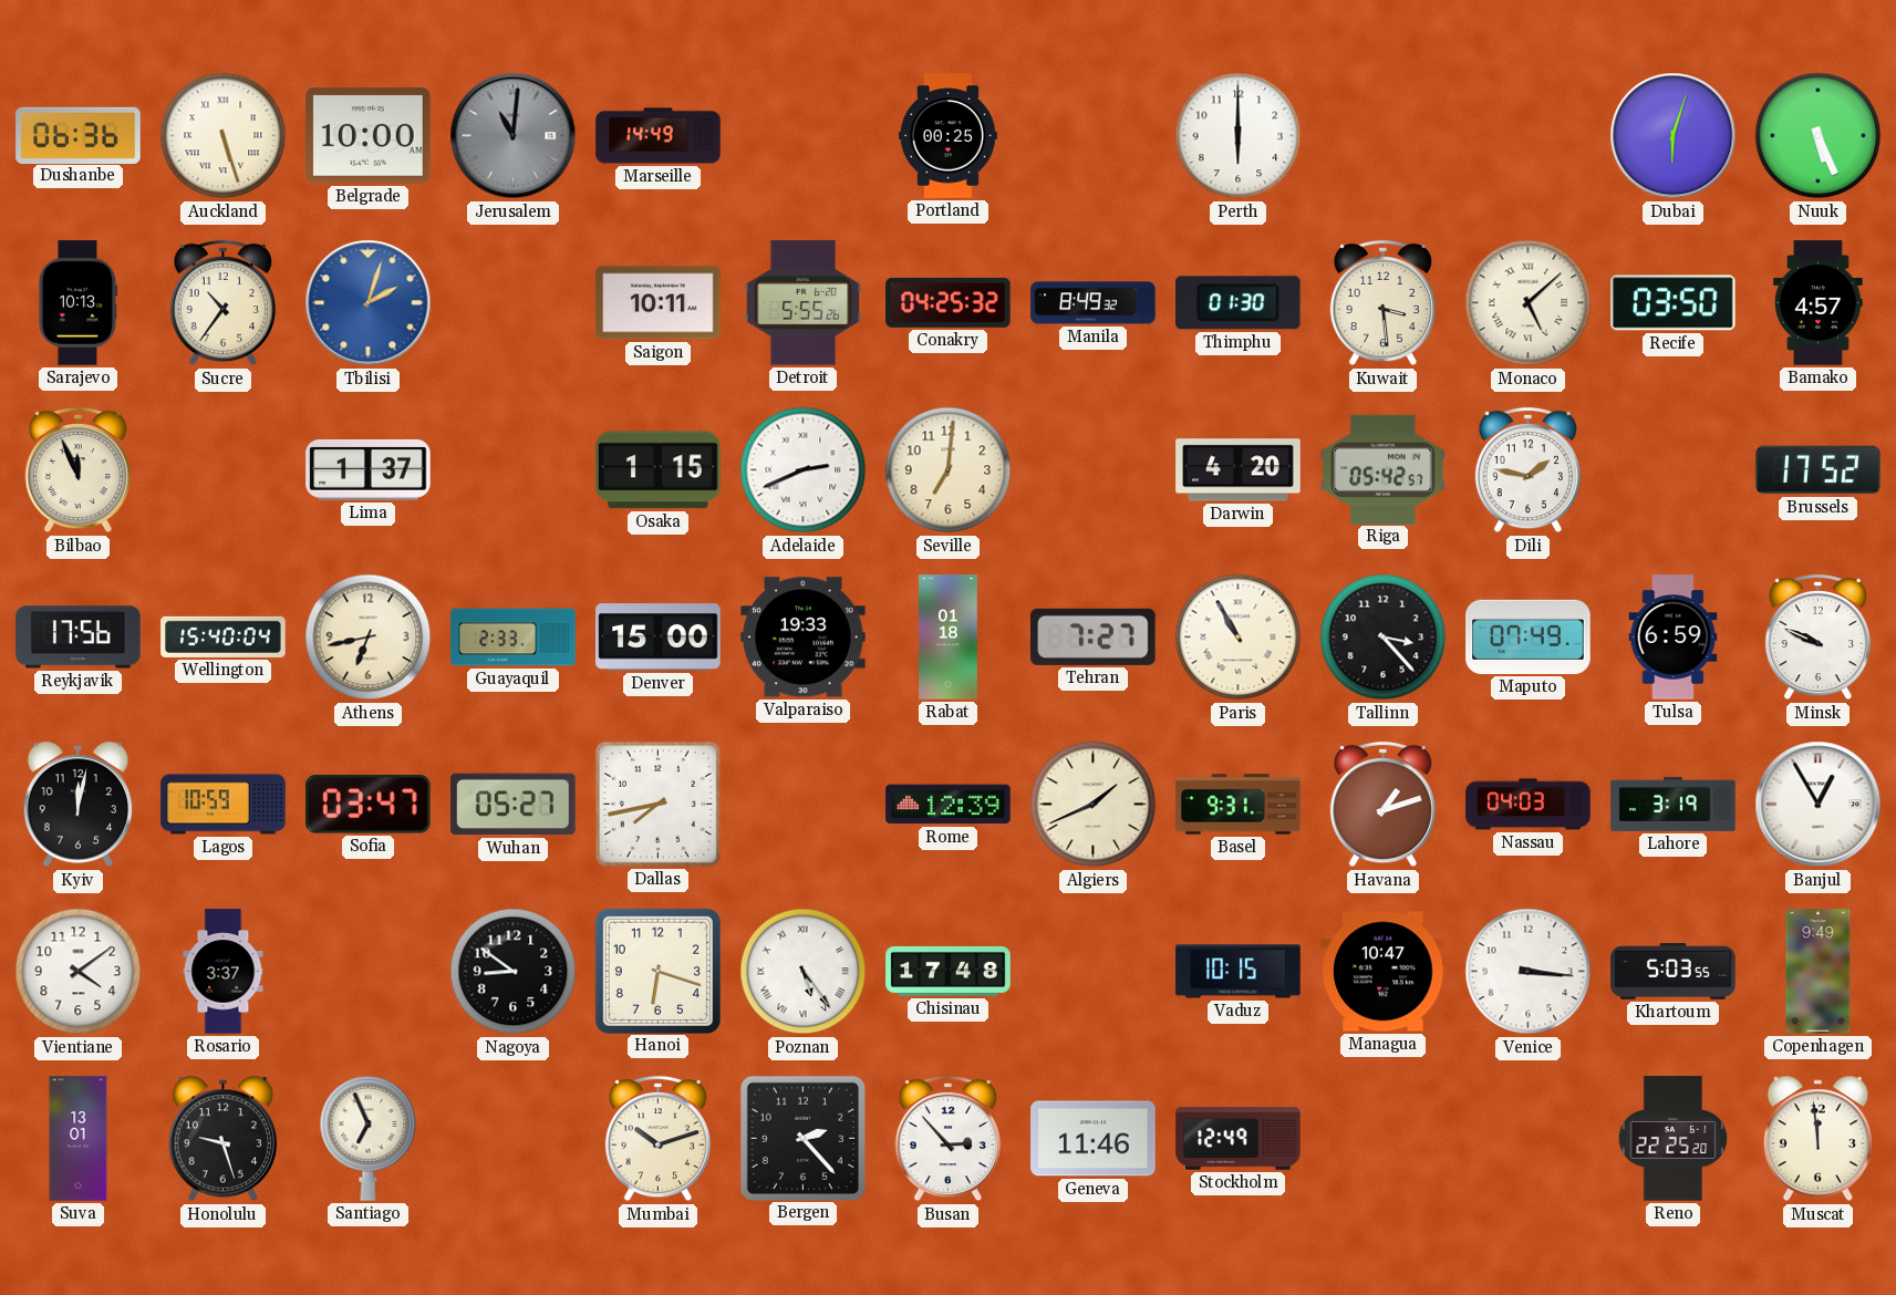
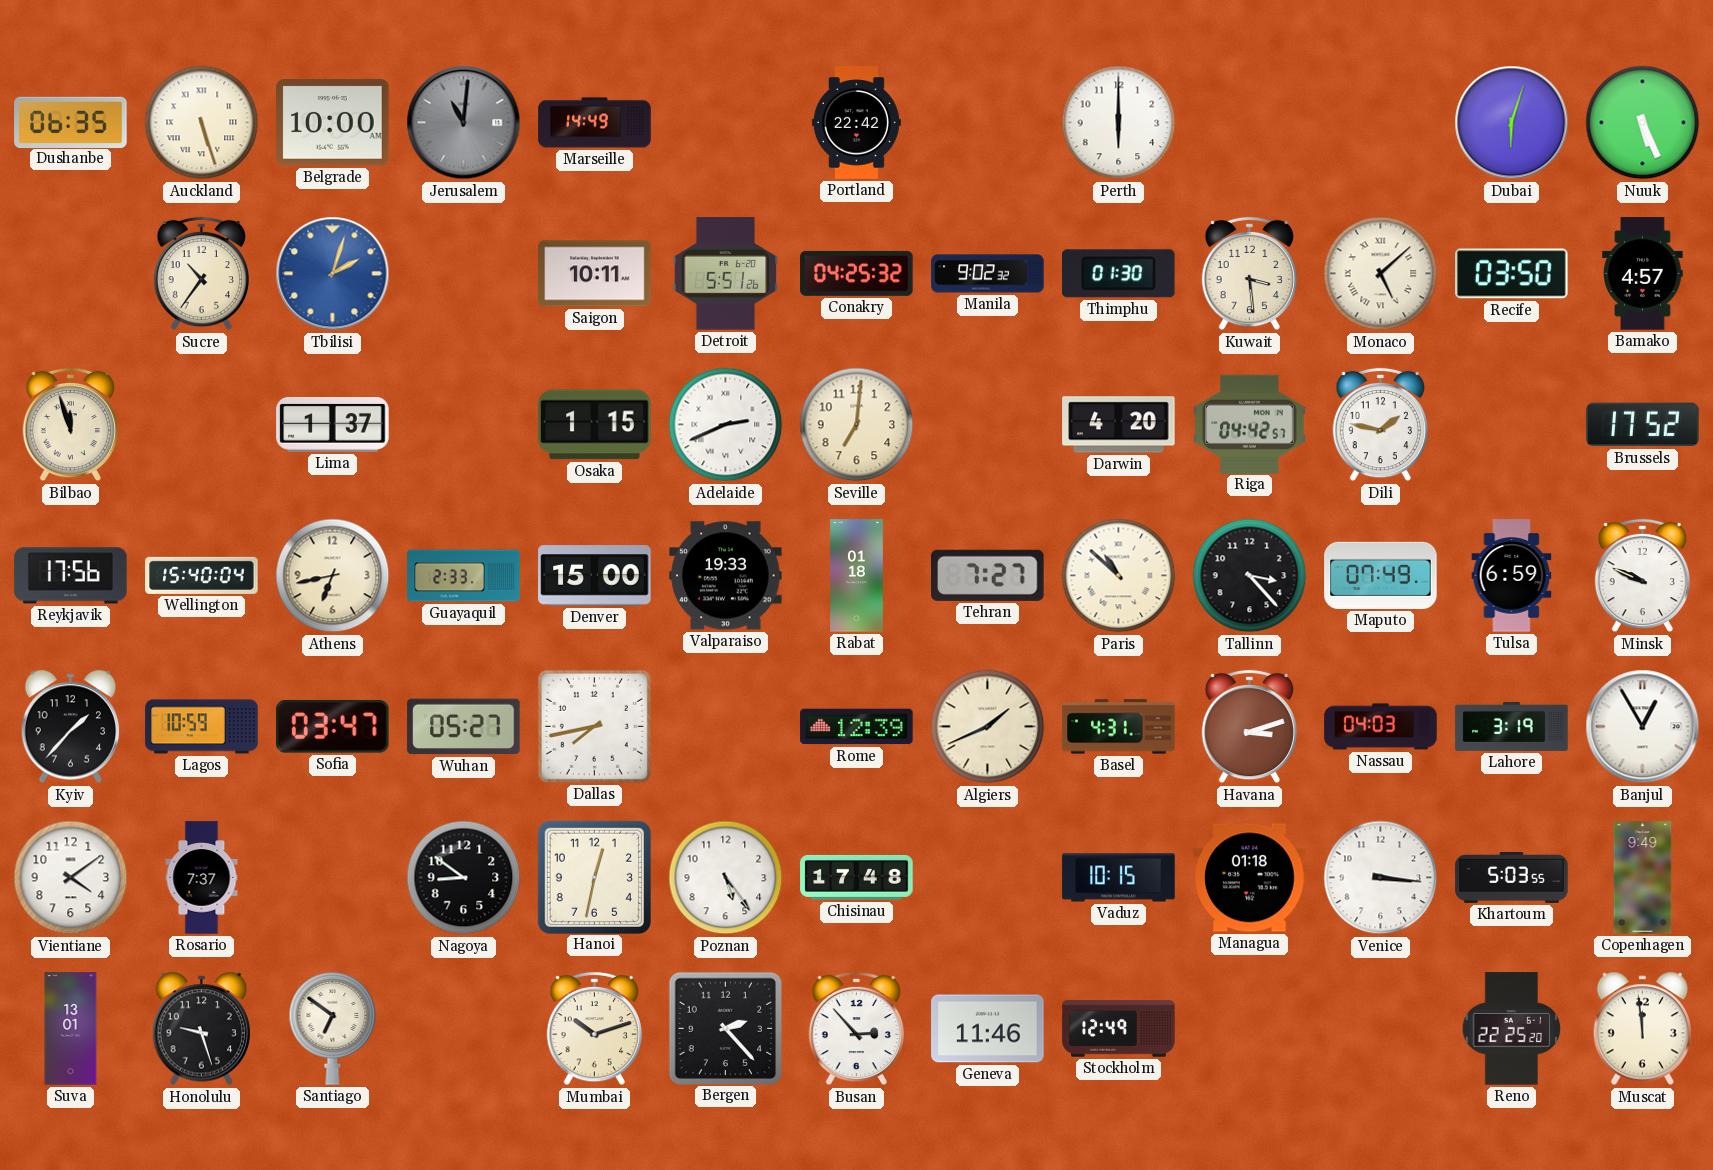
Dushanbe: 06:36 -> 06:35 (71, 122)
Portland: 00:25 -> 22:42 (856, 123)
Sarajevo: 10:13 -> none (79, 303)
Detroit: 5:55 -> 5:51 (726, 274)
Manila: 8:49 -> 9:02 (988, 274)
Bilbao: 11:56 -> 11:57 (70, 425)
Riga: 05:42 -> 04:42 (1250, 424)
Paris: 10:55 -> 10:52 (1119, 576)
Kyiv: 12:02 -> 1:37 (70, 727)
Basel: 9:31 -> 4:31 (1119, 727)
Havana: 1:12 -> 3:12 (1249, 727)
Rosario: 3:37 -> 7:37 (202, 878)
Hanoi: 6:18 -> 12:32 (594, 877)
Poznan numerals: Roman -> Arabic (726, 878)
Managua: 10:47 -> 01:18 (1250, 878)
Santiago: 6:56 -> 6:51 (333, 1029)
